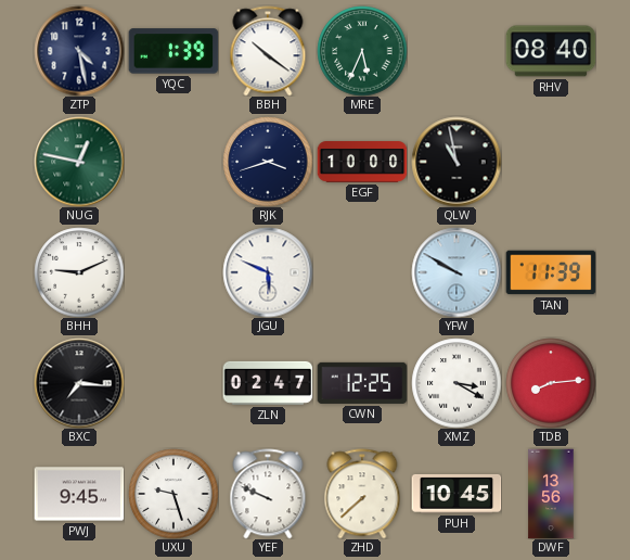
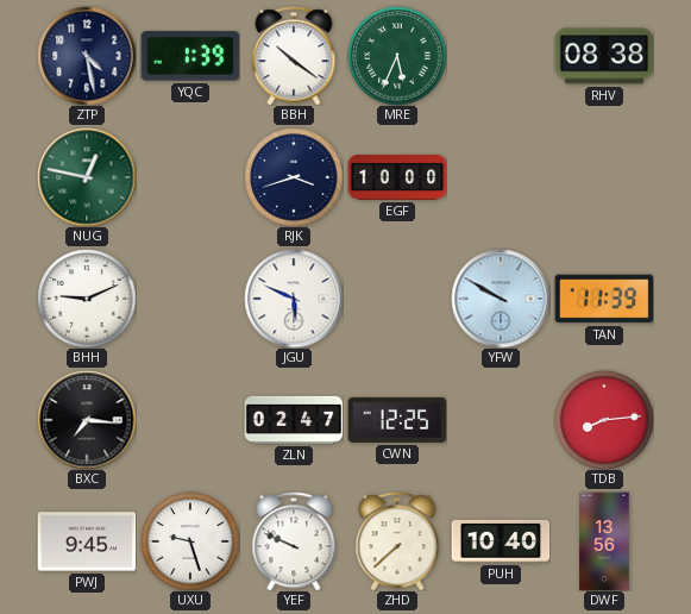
RHV: 08:40 -> 08:38 (604, 56)
QLW: 10:58 -> none (457, 162)
XMZ: 3:20 -> none (457, 383)
PUH: 10:45 -> 10:40 (501, 541)
